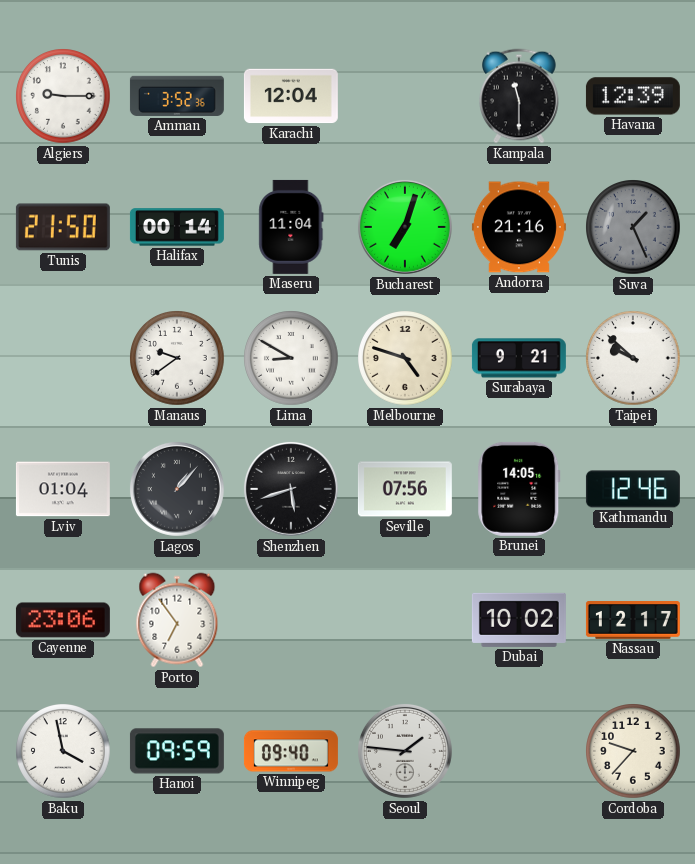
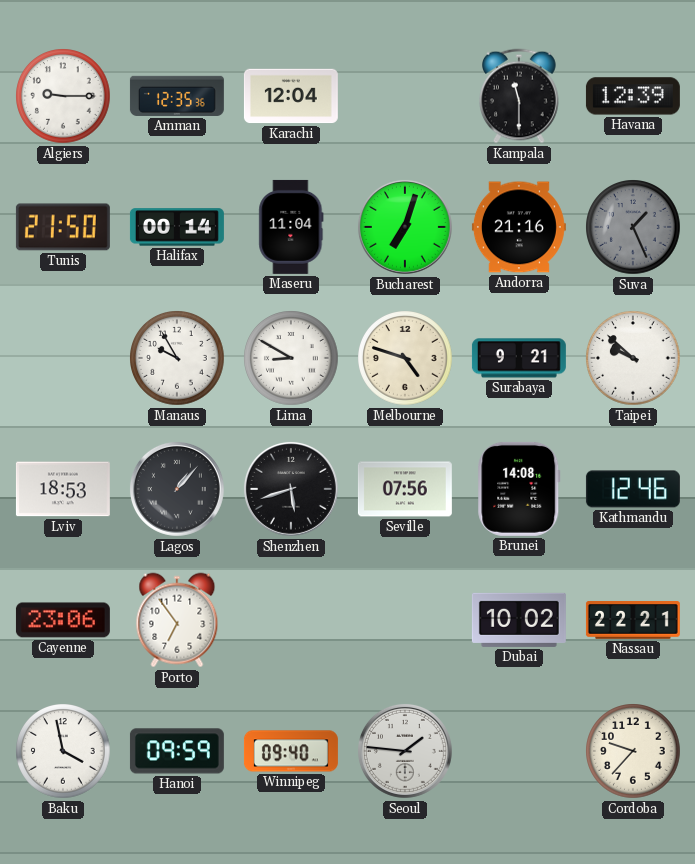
Amman: 3:52 -> 12:35 (177, 96)
Manaus: 9:39 -> 9:55 (177, 358)
Lviv: 01:04 -> 18:53 (63, 489)
Brunei: 14:05 -> 14:08 (519, 489)
Nassau: 12:17 -> 22:21 (633, 621)
